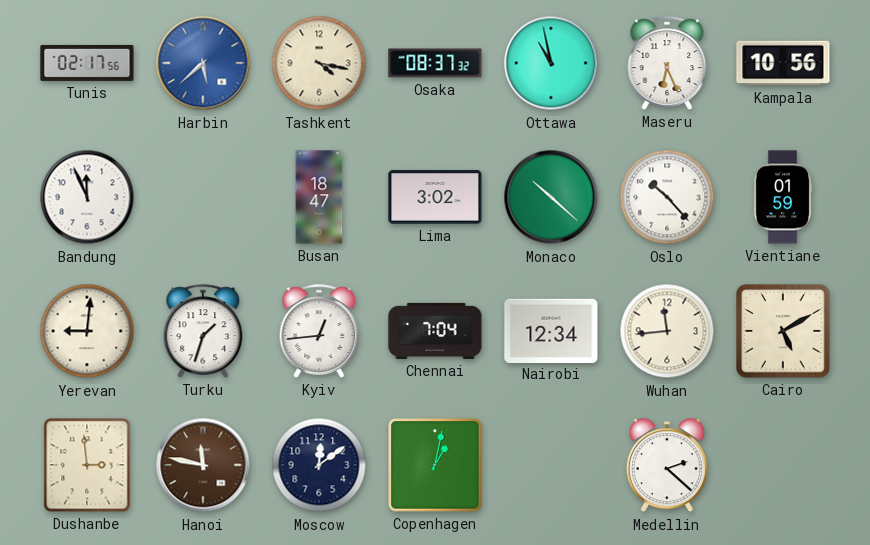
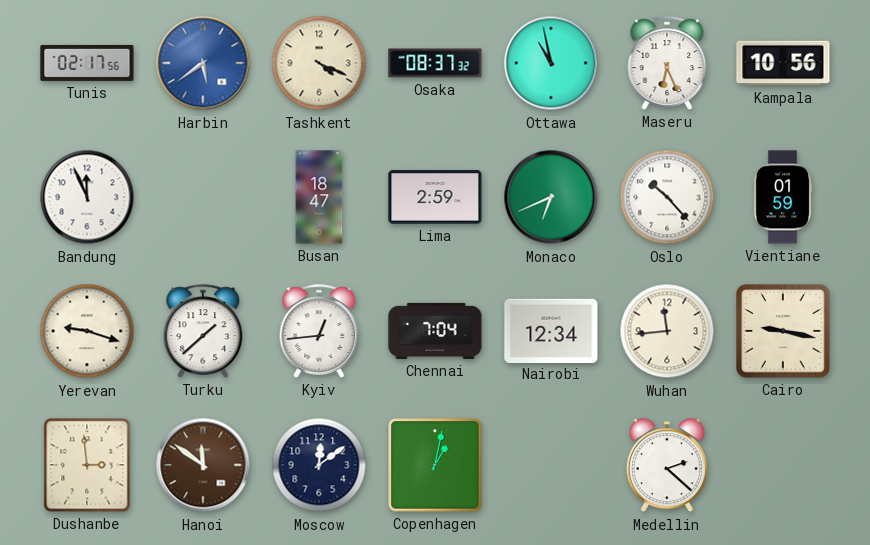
Harbin: 5:38 -> 5:39 (203, 63)
Tashkent: 4:17 -> 4:19 (319, 63)
Lima: 3:02 -> 2:59 (435, 197)
Monaco: 10:22 -> 6:41 (551, 197)
Yerevan: 9:01 -> 9:18 (87, 331)
Turku: 1:33 -> 1:38 (203, 331)
Cairo: 5:10 -> 9:17 (783, 331)
Hanoi: 11:47 -> 11:51 (203, 465)
